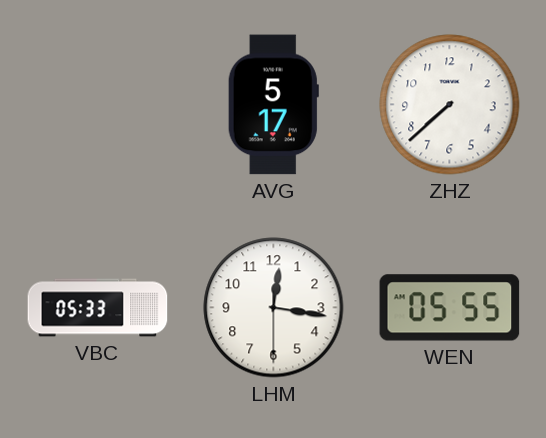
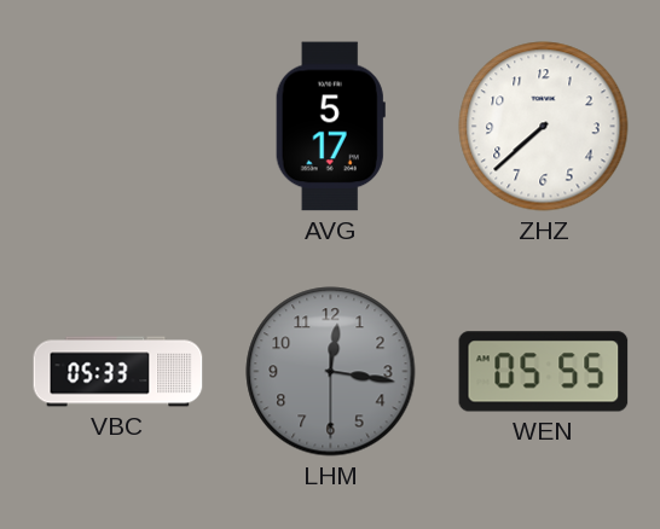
LHM dial: white -> grey (331, 372)
